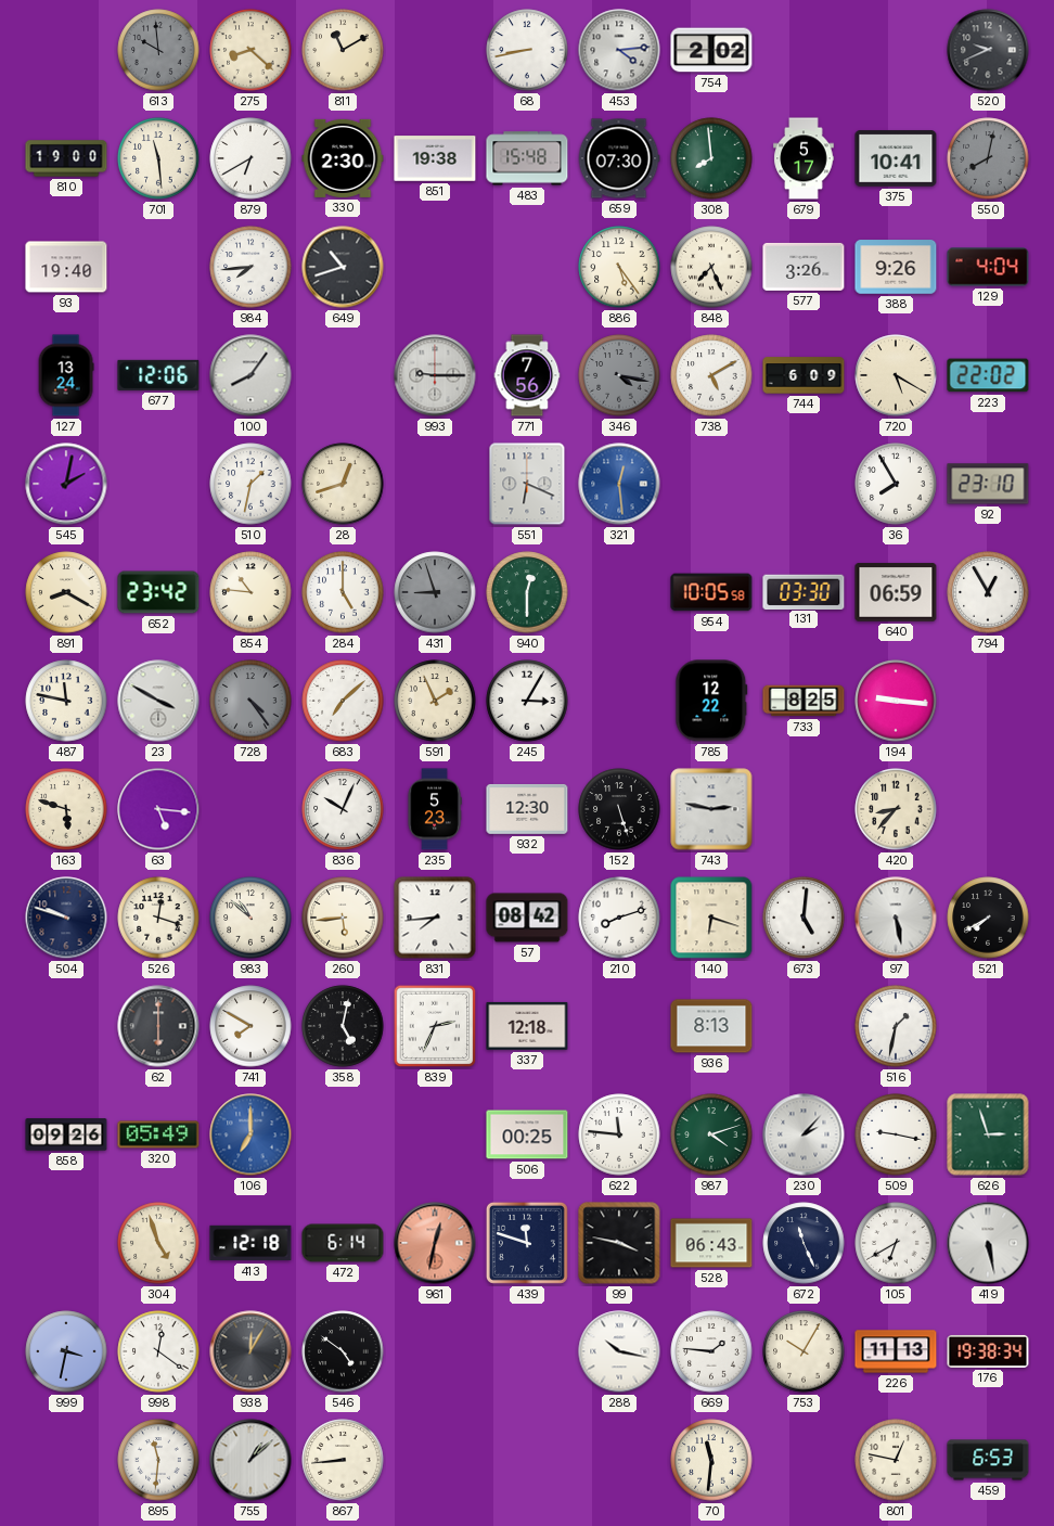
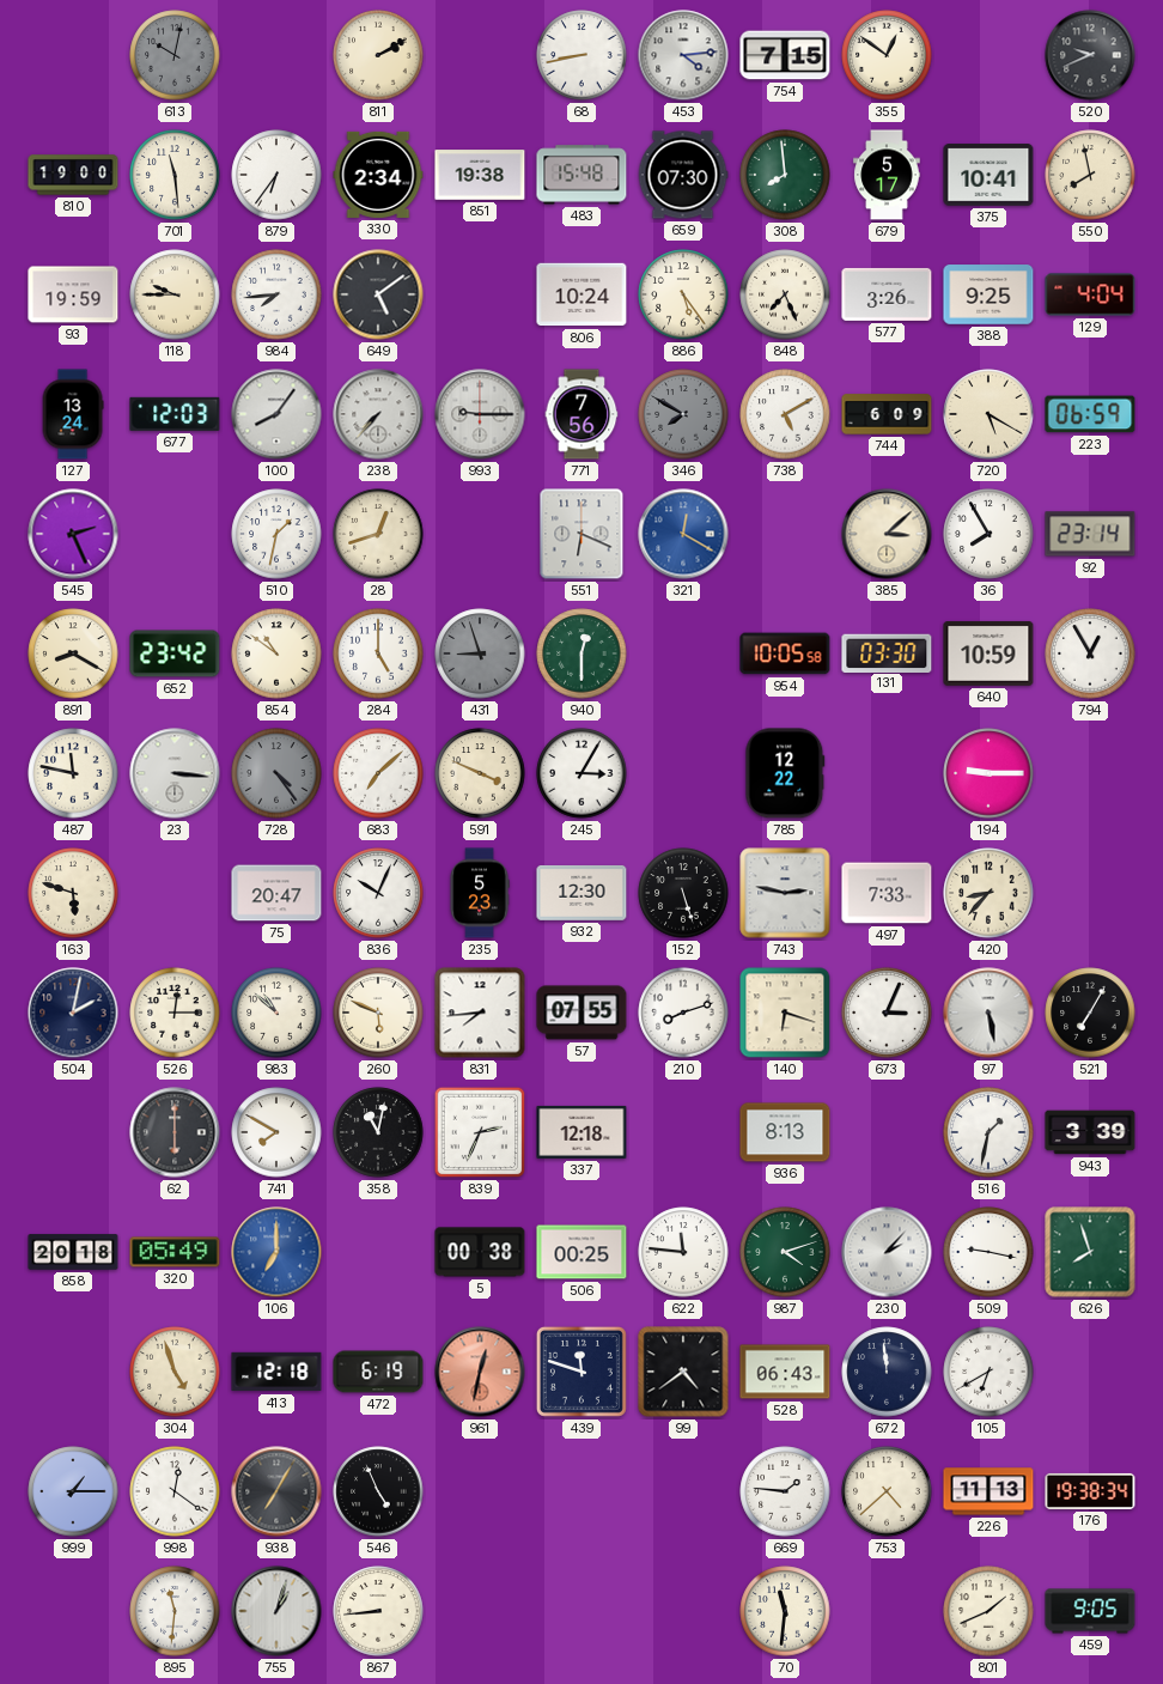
613: 9:59 -> 10:02 (175, 55)
275: 8:22 -> none (250, 50)
811: 11:10 -> 2:10 (378, 55)
754: 2:02 -> 7:15 (785, 55)
355: none -> 12:51 (887, 55)
879: 6:40 -> 6:36 (276, 175)
330: 2:30 -> 2:34 (378, 175)
550: 8:02 -> 7:58 (1090, 175)
550 dial: grey -> cream (1090, 175)
93: 19:40 -> 19:59 (73, 294)
118: none -> 9:45 (175, 294)
649: 10:42 -> 5:09 (378, 294)
806: none -> 10:24 (581, 294)
388: 9:26 -> 9:25 (988, 294)
677: 12:06 -> 12:03 (175, 414)
238: none -> 7:37 (378, 414)
346: 4:17 -> 7:50 (683, 414)
223: 22:02 -> 06:59 (1090, 414)
545: 2:02 -> 2:26 (73, 534)
321: 12:29 -> 12:20 (683, 534)
385: none -> 3:08 (887, 534)
92: 23:10 -> 23:14 (1090, 534)
854: 10:46 -> 10:51 (276, 653)
640: 06:59 -> 10:59 (988, 653)
23: 3:50 -> 3:16 (175, 773)
591: 1:56 -> 3:49 (480, 773)
733: 8:25 -> none (804, 701)
194: 9:16 -> 9:15 (988, 773)
63: 5:16 -> none (158, 809)
75: none -> 20:47 (276, 893)
497: none -> 7:33 (887, 893)
504: 9:48 -> 2:02 (73, 1013)
526: 12:18 -> 12:15 (175, 1013)
260: 5:44 -> 5:49 (378, 1013)
57: 08:42 -> 07:55 (581, 1013)
673: 5:01 -> 3:04 (887, 1013)
521: 7:40 -> 7:05 (1090, 1013)
358: 5:02 -> 11:02 (378, 1132)
943: none -> 3:39 (1090, 1132)
858: 09:26 -> 20:18 (73, 1252)
5: none -> 00:38 (480, 1252)
626: 2:57 -> 7:57 (1090, 1252)
472: 6:14 -> 6:19 (378, 1372)
99: 3:47 -> 4:39 (683, 1372)
672: 11:26 -> 11:59 (887, 1372)
419: 5:28 -> none (988, 1243)
999: 3:32 -> 1:15 (73, 1491)
938: 12:05 -> 7:05 (276, 1491)
546: 4:51 -> 4:56 (378, 1491)
288: 10:17 -> none (619, 1351)
753: 10:05 -> 4:38 (887, 1491)
755: 1:08 -> 1:03 (276, 1611)
801: 12:47 -> 1:41 (988, 1611)
459: 6:53 -> 9:05 (1090, 1611)
